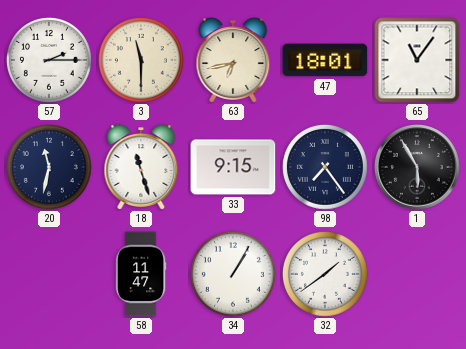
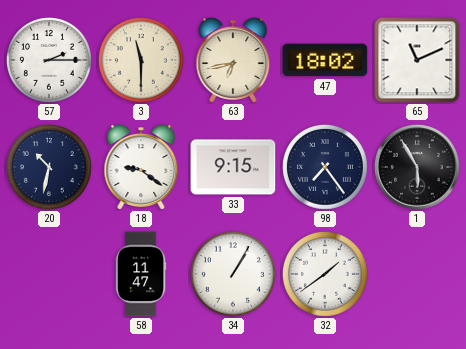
47: 18:01 -> 18:02 (325, 60)
65: 11:06 -> 11:11 (417, 60)
20: 11:32 -> 10:32 (49, 167)
18: 11:27 -> 9:21 (141, 167)
